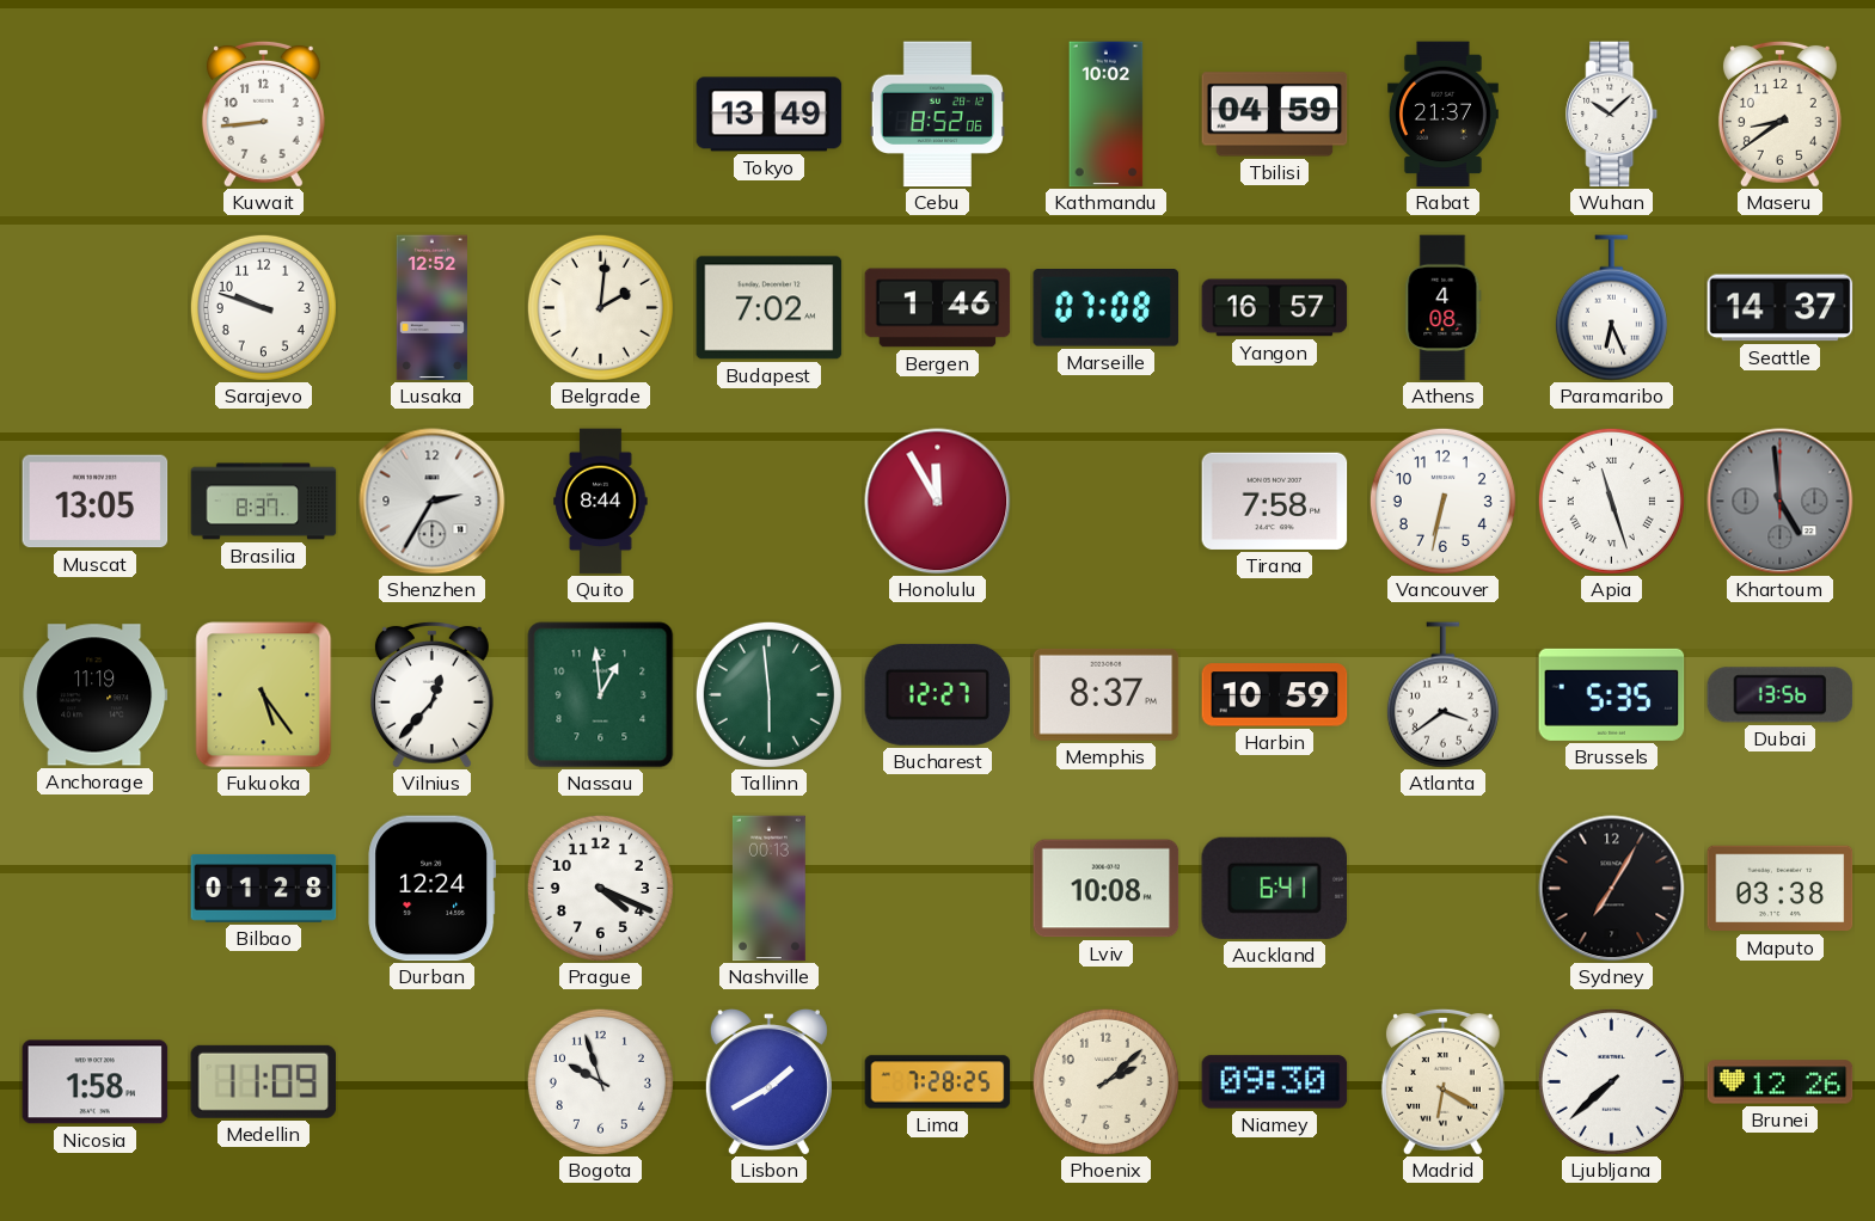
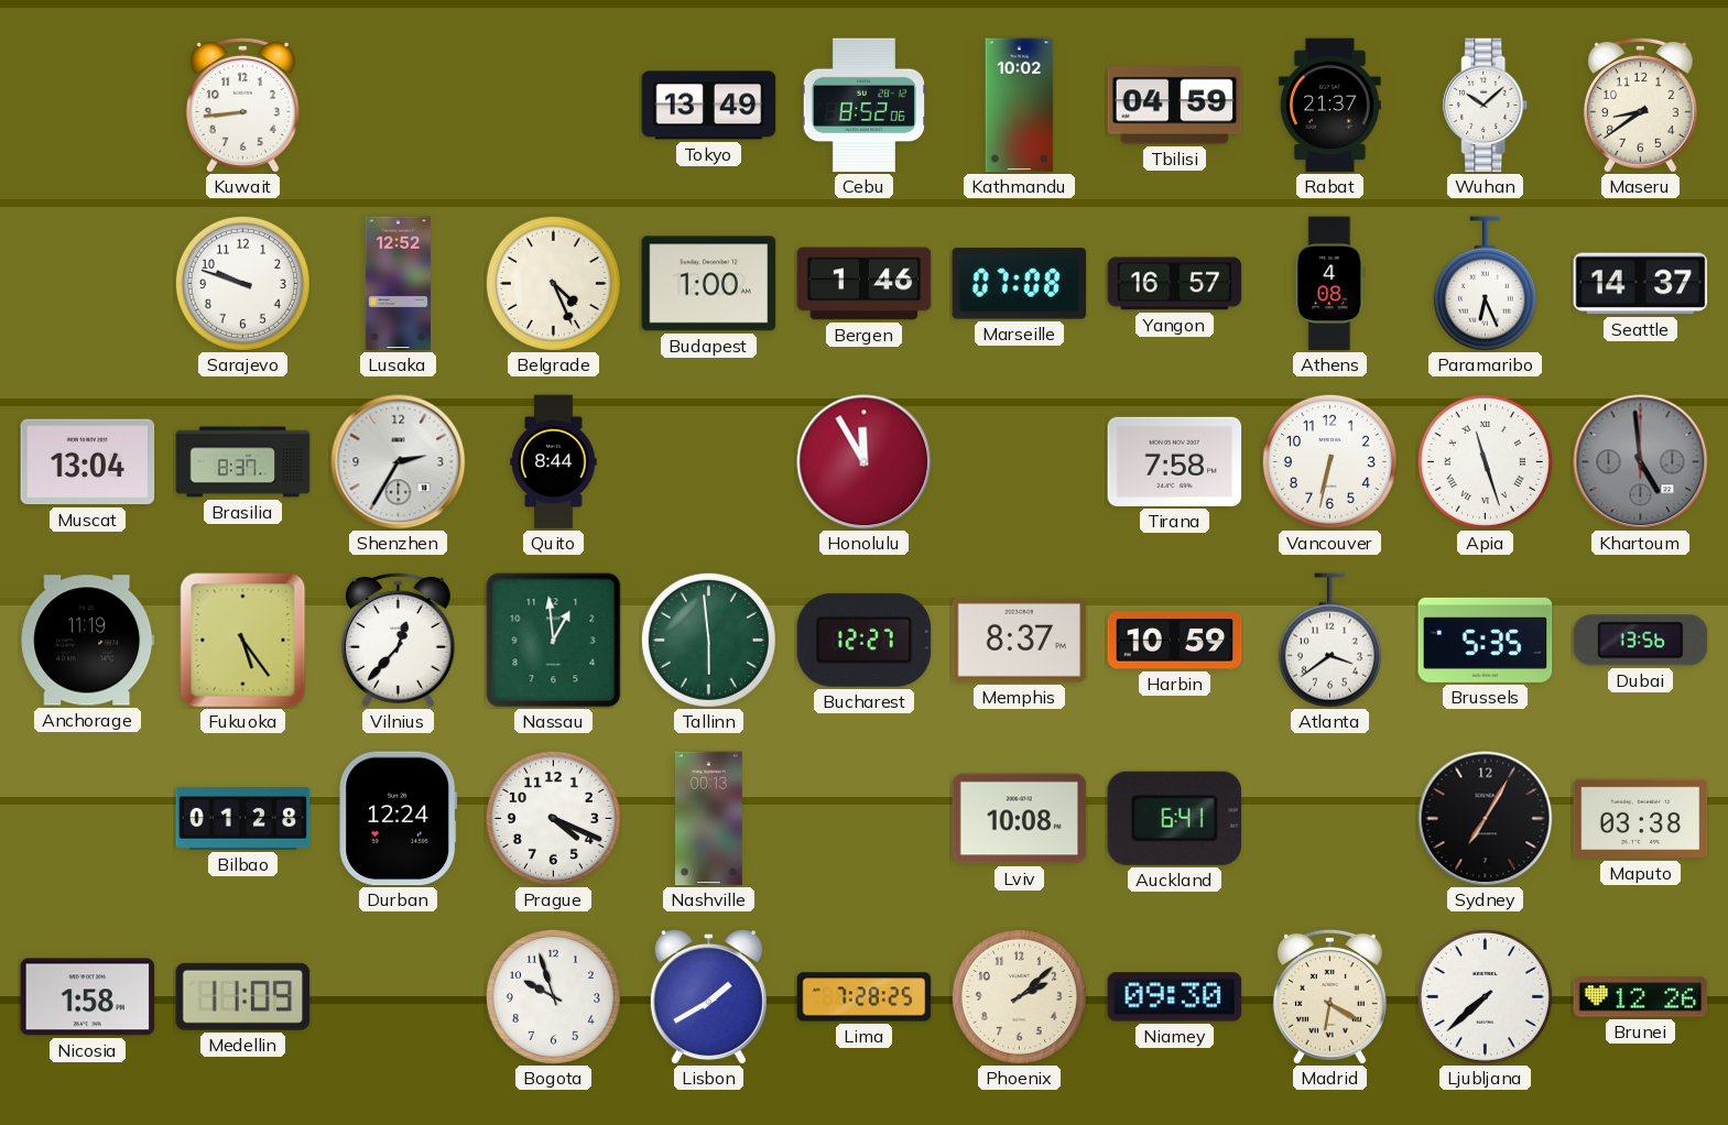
Belgrade: 2:01 -> 4:26 (553, 283)
Budapest: 7:02 -> 1:00 (709, 284)
Muscat: 13:05 -> 13:04 (88, 462)
